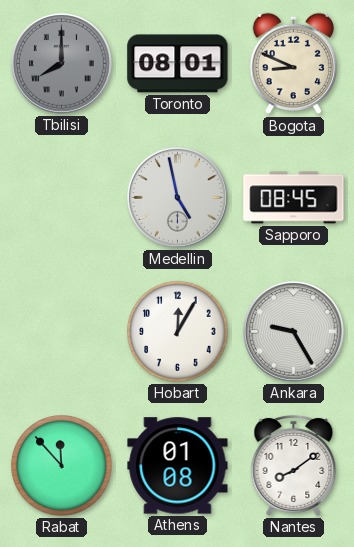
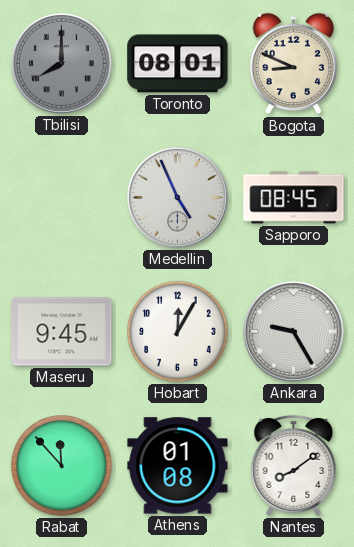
Medellin: 4:58 -> 4:56 (177, 197)
Maseru: none -> 9:45 (62, 332)
